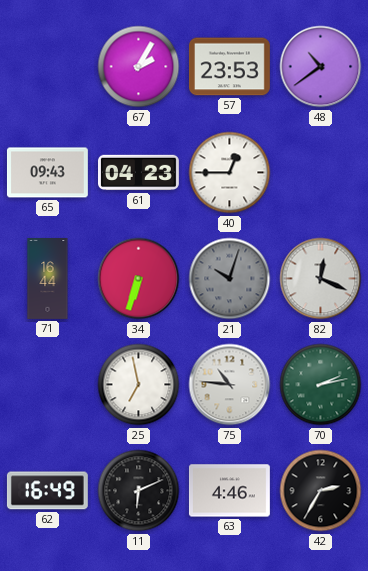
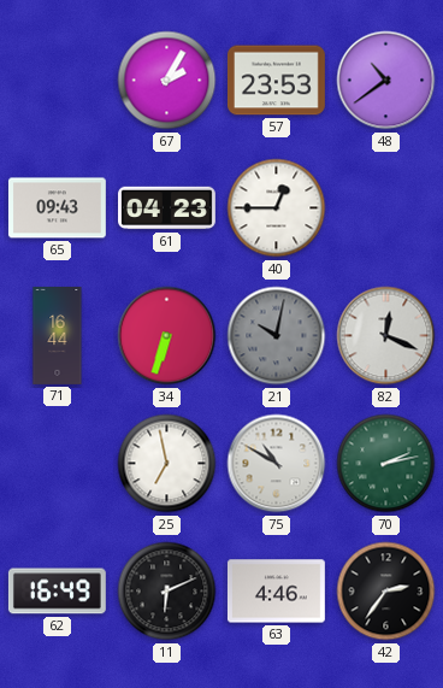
21: 10:03 -> 10:02 (277, 336)
75: 10:46 -> 10:50 (277, 464)
42: 2:35 -> 2:36 (386, 592)
